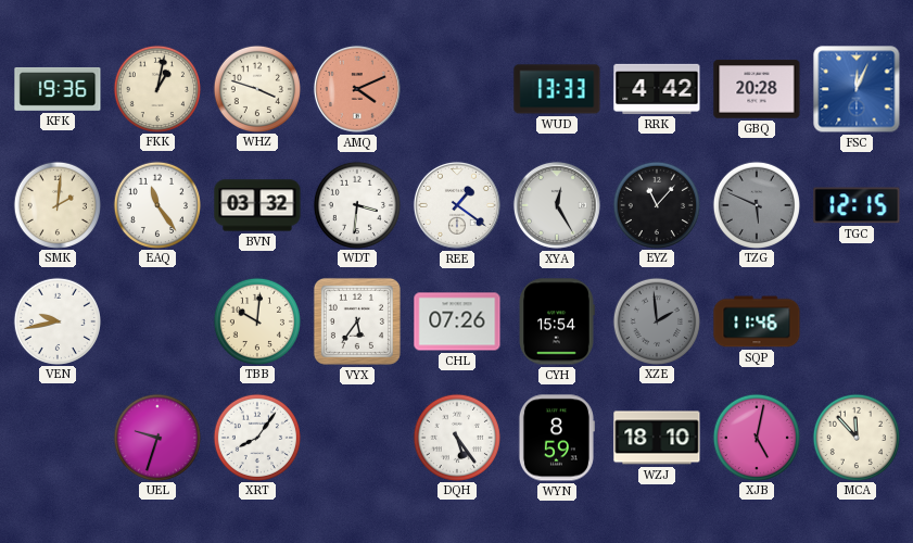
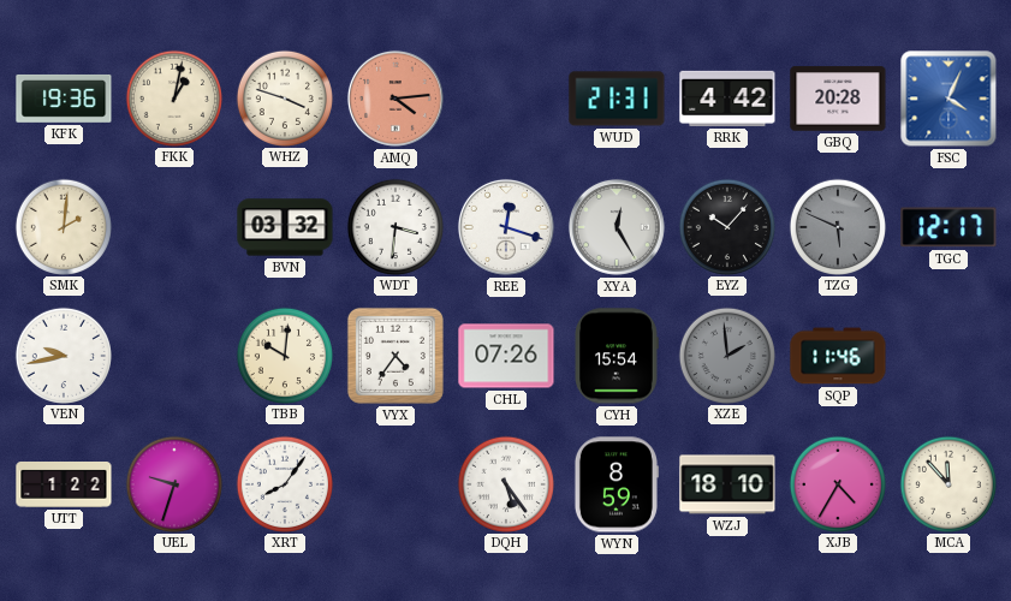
AMQ: 4:11 -> 4:14 (396, 99)
WUD: 13:33 -> 21:31 (617, 99)
FSC: 12:04 -> 4:04 (948, 99)
EAQ: 11:24 -> none (156, 204)
REE: 1:21 -> 12:18 (506, 227)
EYZ: 11:07 -> 10:07 (726, 226)
TGC: 12:15 -> 12:17 (948, 227)
VYX: 5:36 -> 4:36 (396, 356)
UTT: none -> 1:22 (64, 486)
XJB: 5:02 -> 4:35 (837, 483)
